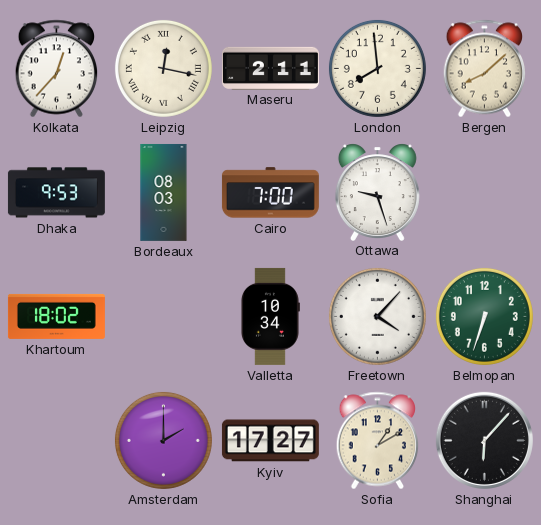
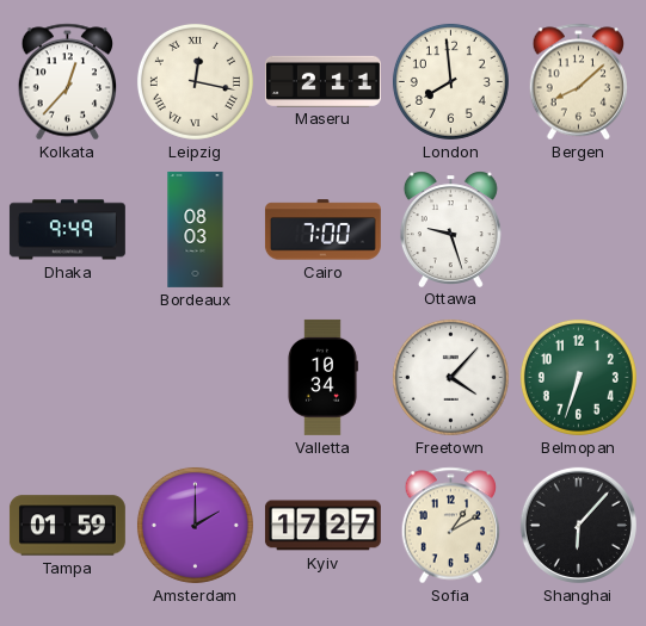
Dhaka: 9:53 -> 9:49 (67, 230)
Khartoum: 18:02 -> none (56, 316)
Tampa: none -> 01:59 (67, 526)
